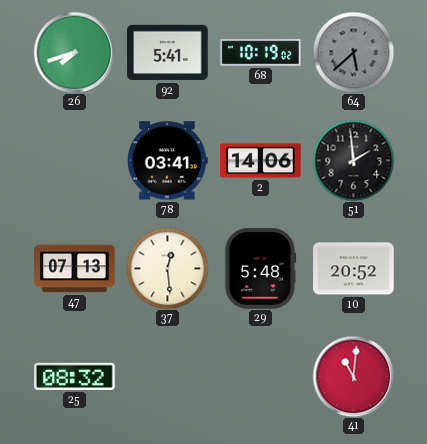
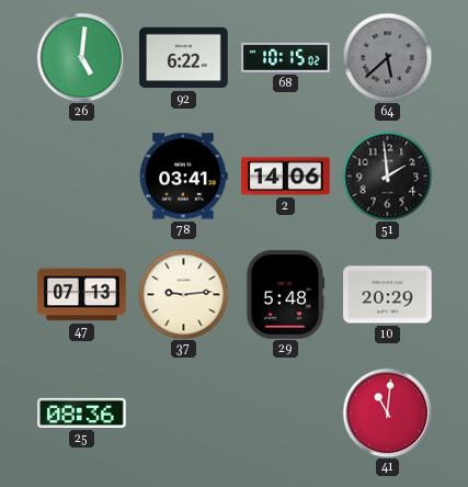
26: 7:42 -> 5:01 (81, 57)
92: 5:41 -> 6:22 (184, 58)
68: 10:19 -> 10:15 (286, 57)
37: 12:29 -> 9:14 (183, 294)
10: 20:52 -> 20:29 (388, 295)
25: 08:32 -> 08:36 (82, 412)
